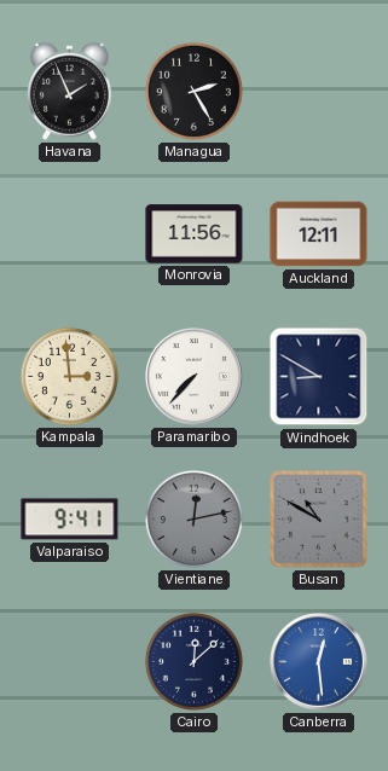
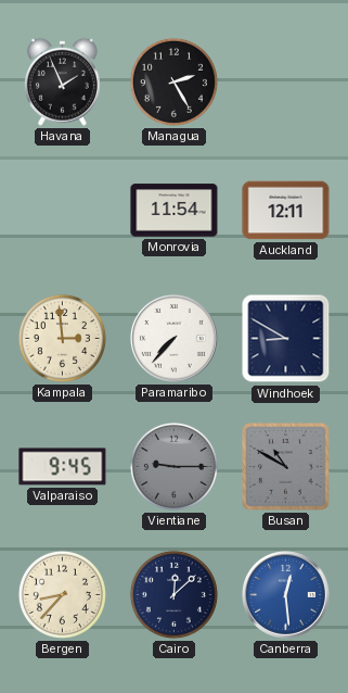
Monrovia: 11:56 -> 11:54 (175, 211)
Valparaiso: 9:41 -> 9:45 (63, 467)
Vientiane: 12:13 -> 9:15 (173, 466)
Bergen: none -> 8:37 (62, 594)
